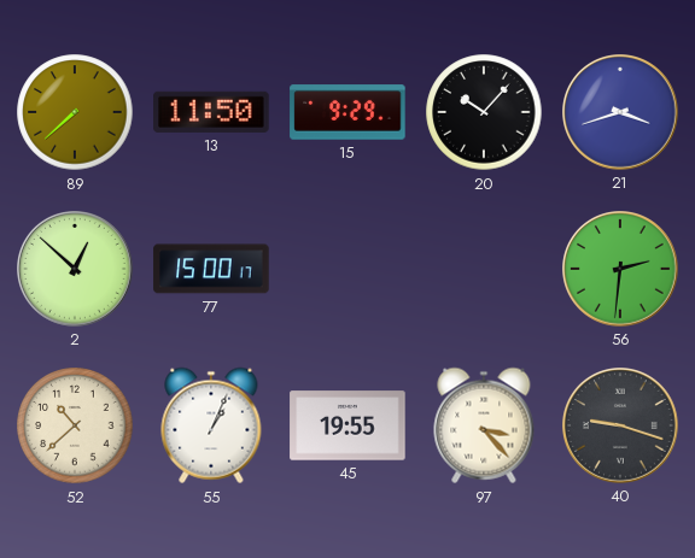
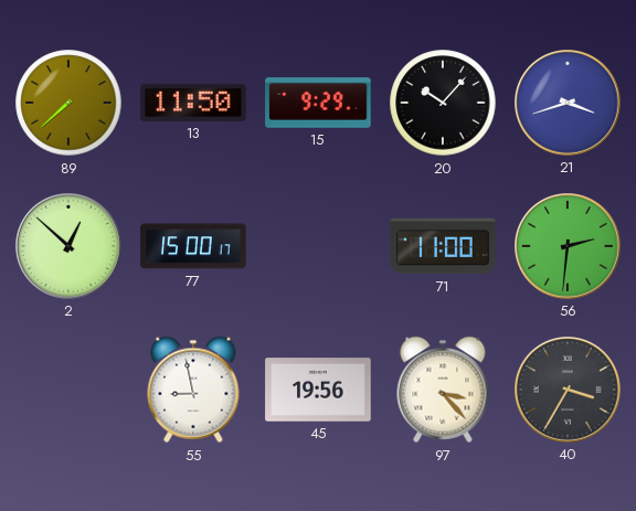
71: none -> 11:00 (443, 246)
52: 10:38 -> none (75, 425)
55: 1:04 -> 8:58 (193, 390)
45: 19:55 -> 19:56 (318, 390)
40: 9:18 -> 3:35 (569, 391)
